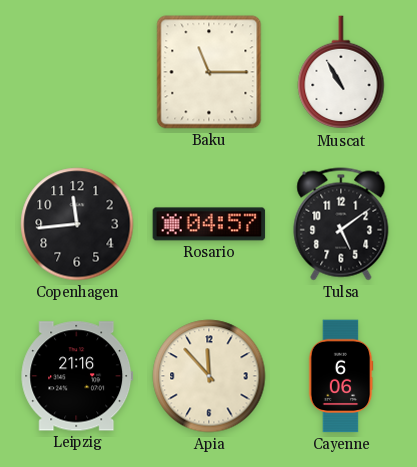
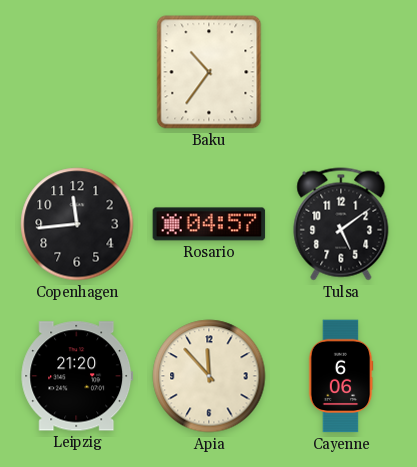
Baku: 11:15 -> 10:36 (209, 72)
Muscat: 10:55 -> none (341, 73)
Leipzig: 21:16 -> 21:20 (77, 376)
